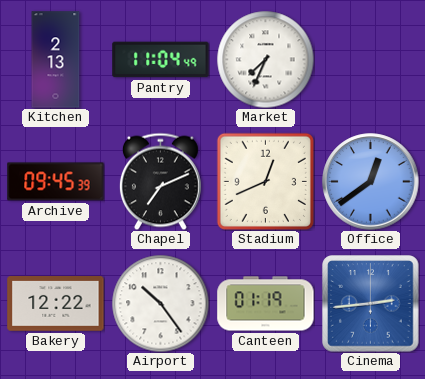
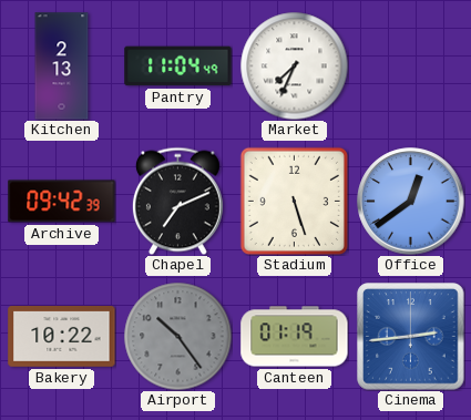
Archive: 09:45 -> 09:42 (62, 202)
Stadium: 12:41 -> 5:27 (294, 201)
Bakery: 12:22 -> 10:22 (62, 337)
Airport dial: white -> grey (177, 336)
